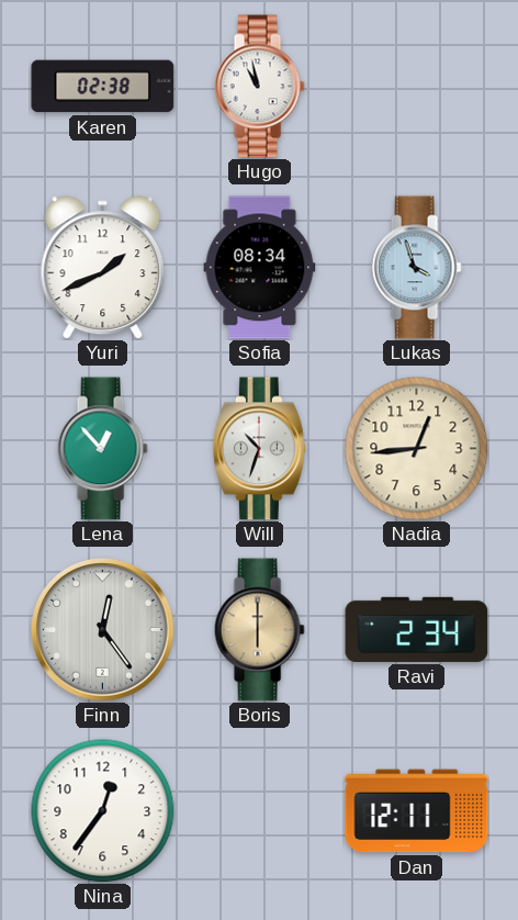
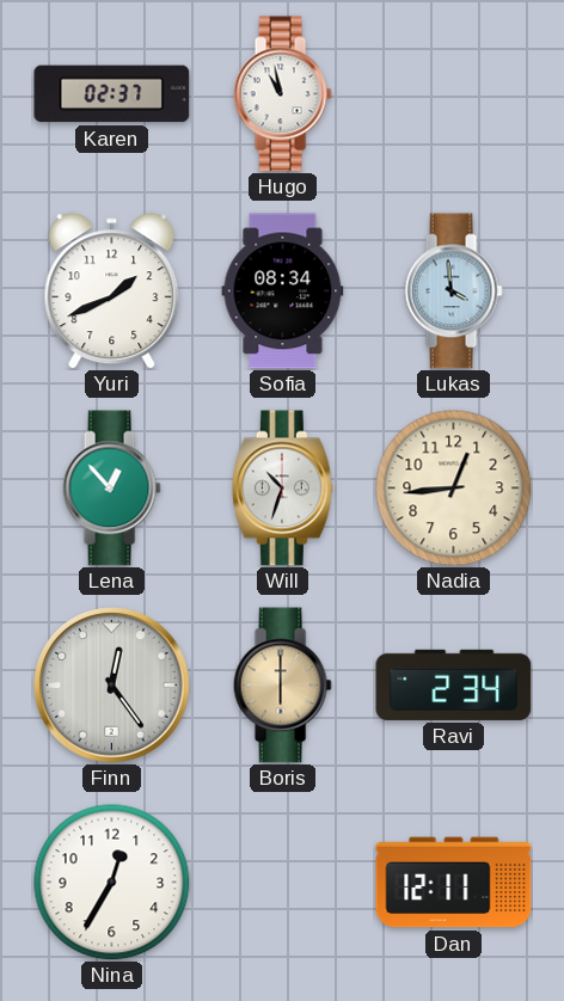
Karen: 02:38 -> 02:37 (112, 94)
Lukas: 3:57 -> 3:59 (453, 291)
Nina: 12:36 -> 12:35 (112, 883)
